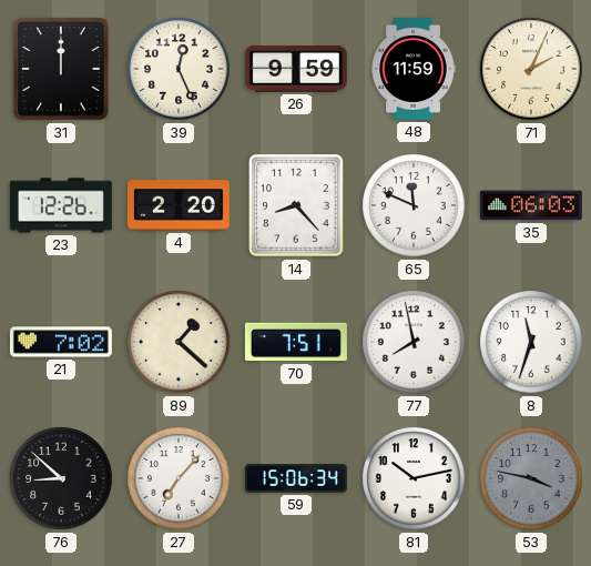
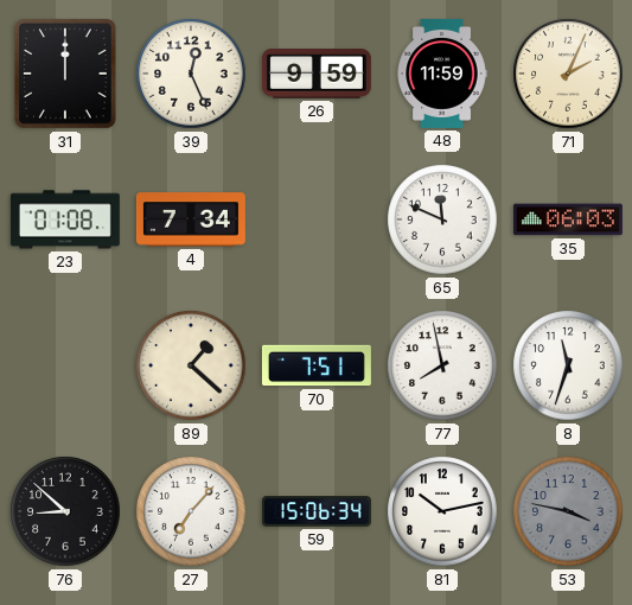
23: 12:26 -> 01:08 (65, 219)
4: 2:20 -> 7:34 (191, 219)
14: 8:23 -> none (297, 205)
21: 7:02 -> none (61, 342)
